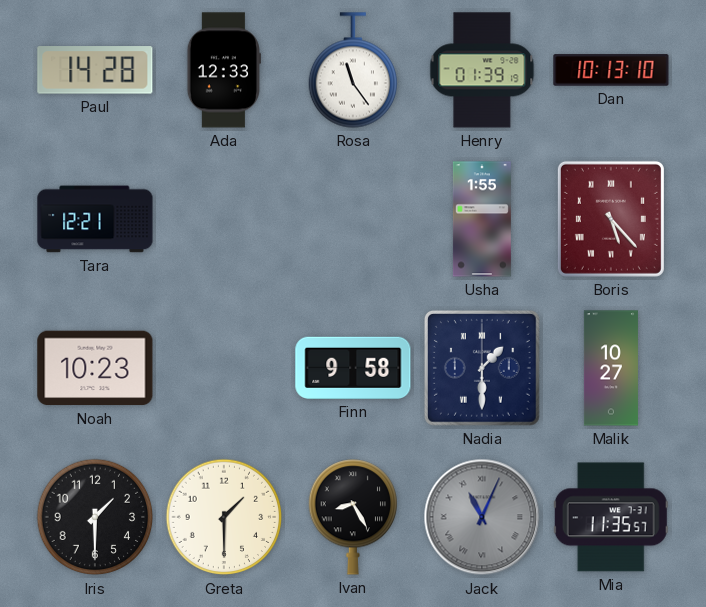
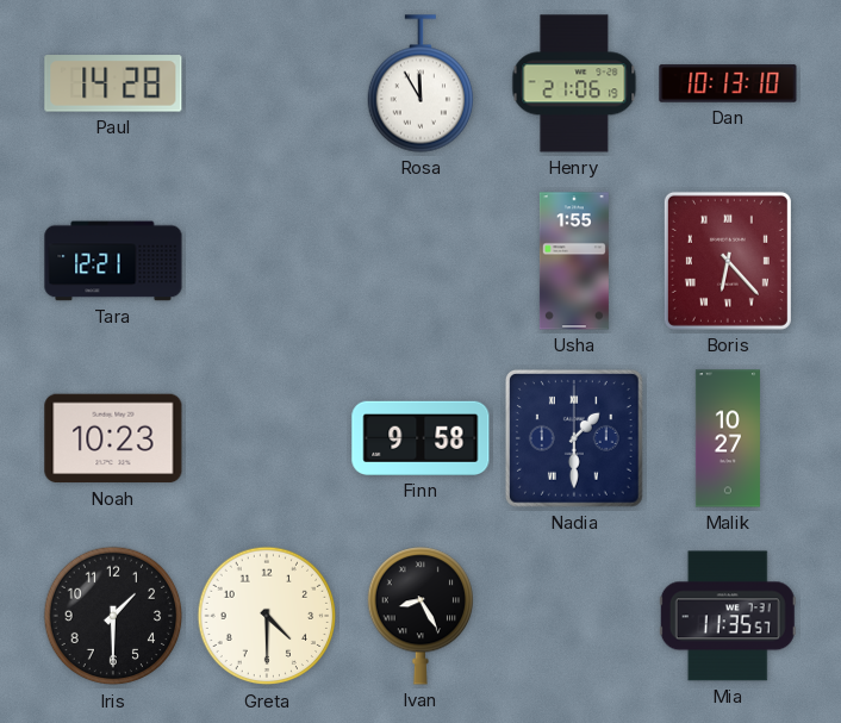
Ada: 12:33 -> none (224, 70)
Rosa: 11:24 -> 11:55 (419, 83)
Henry: 01:39 -> 21:06 (574, 83)
Boris: 5:23 -> 6:23 (728, 261)
Greta: 1:30 -> 4:30 (267, 616)
Jack: 11:04 -> none (482, 517)
